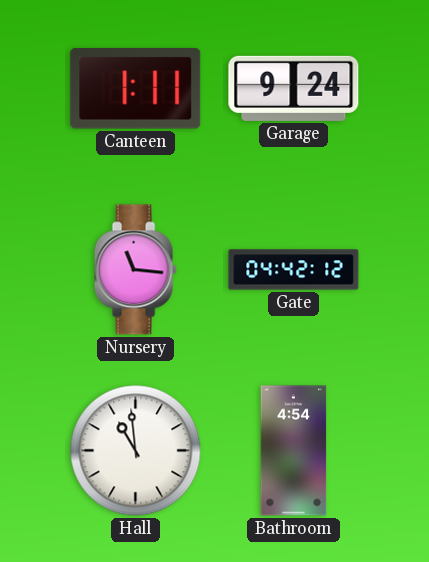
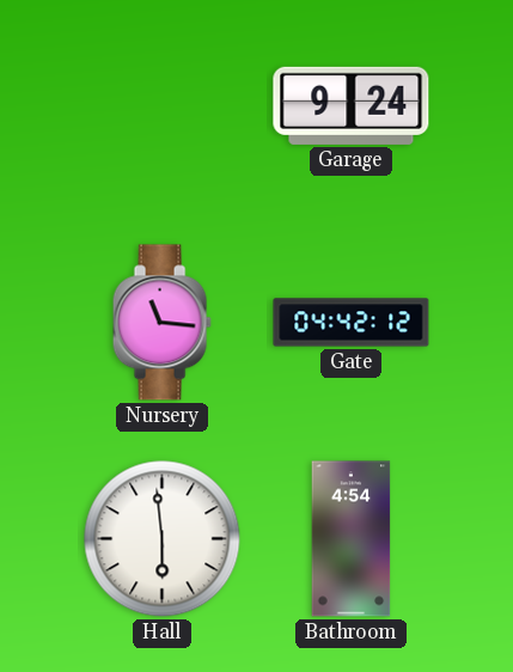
Canteen: 1:11 -> none (136, 88)
Hall: 10:59 -> 5:59 (163, 539)
